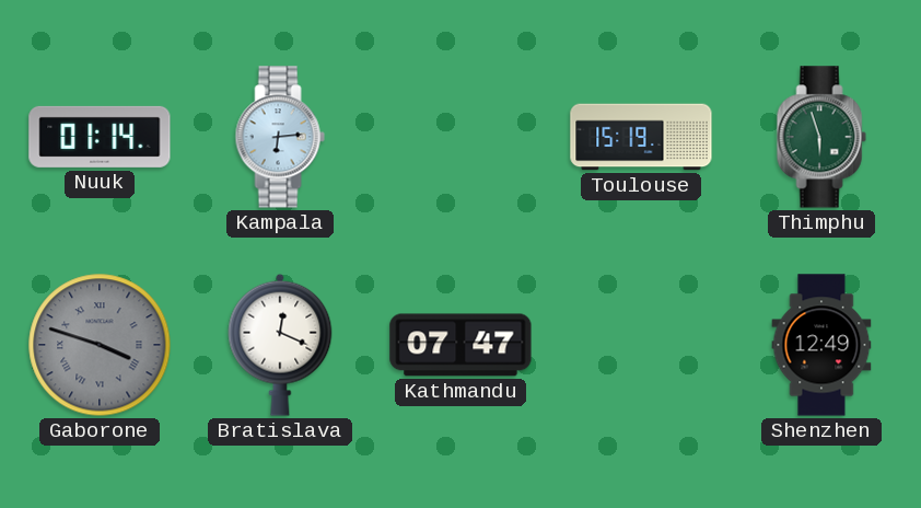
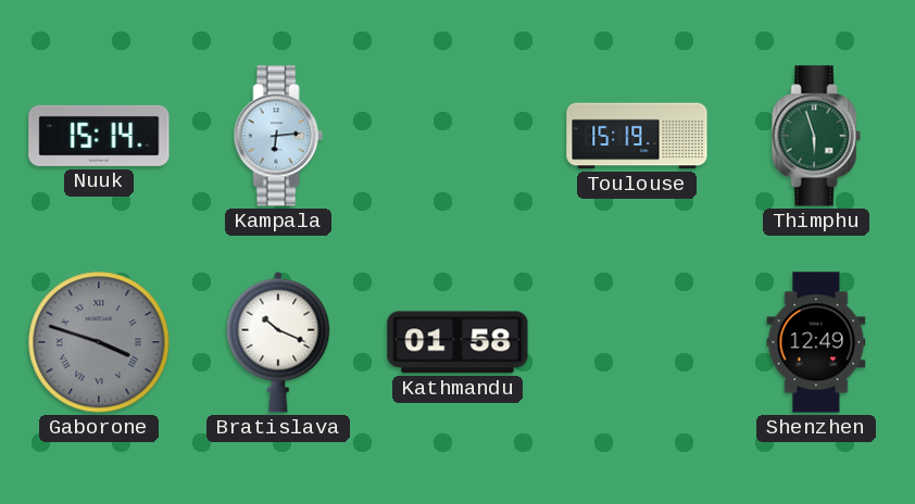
Nuuk: 01:14 -> 15:14 (99, 136)
Bratislava: 12:19 -> 10:19 (278, 342)
Kathmandu: 07:47 -> 01:58 (457, 342)
